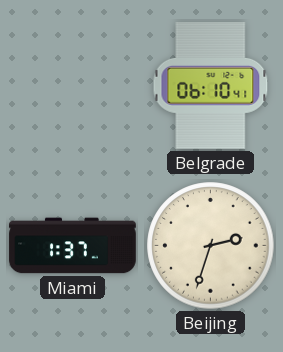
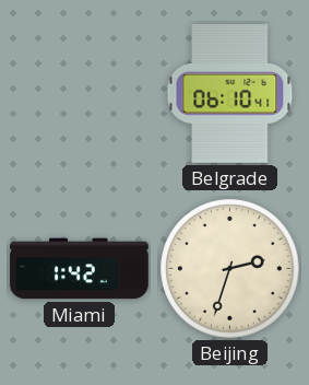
Miami: 1:37 -> 1:42 (80, 269)
